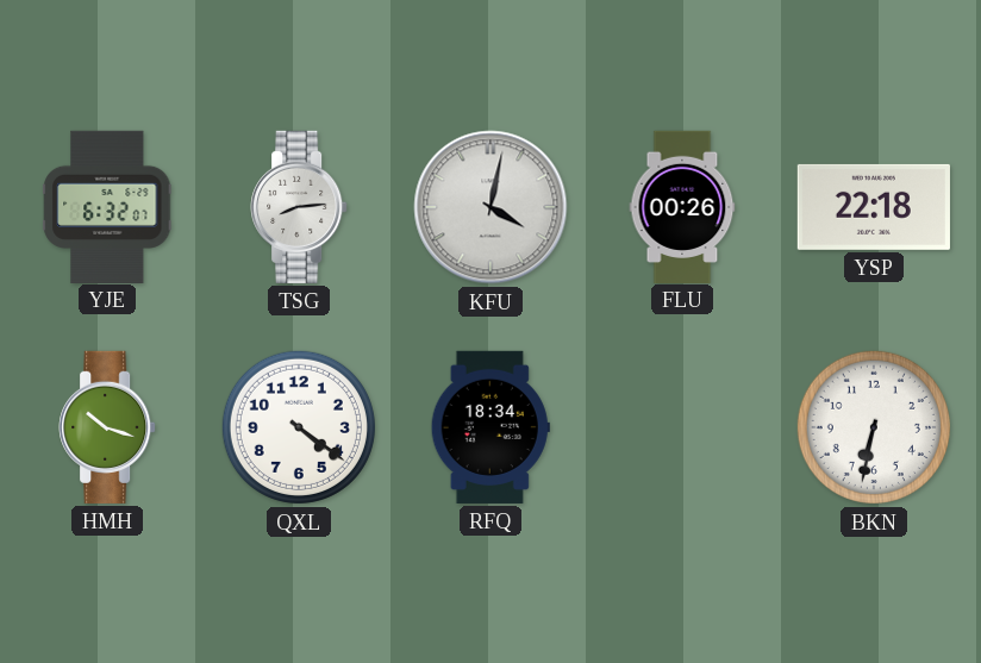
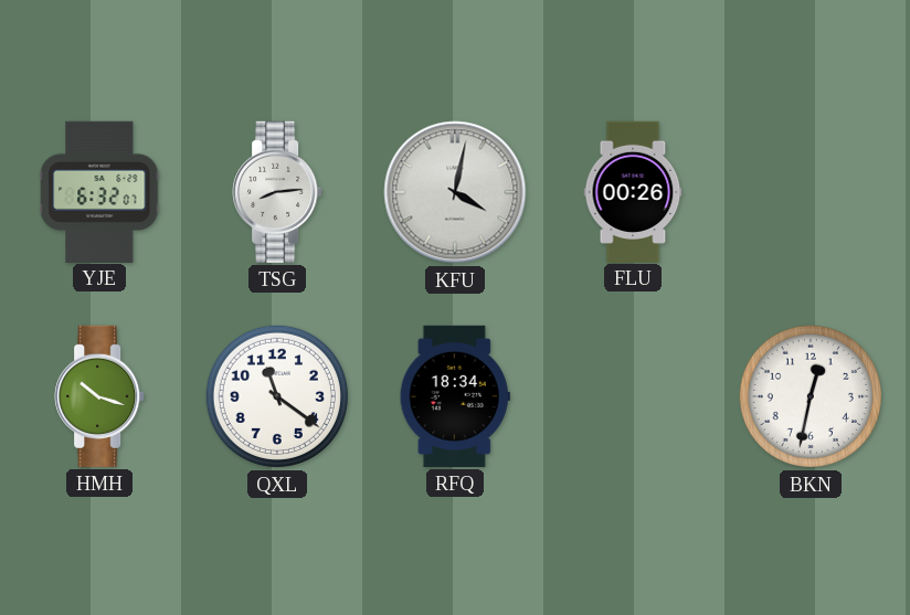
YSP: 22:18 -> none (874, 207)
QXL: 4:21 -> 11:21 (277, 396)
BKN: 6:32 -> 12:32 (811, 396)
